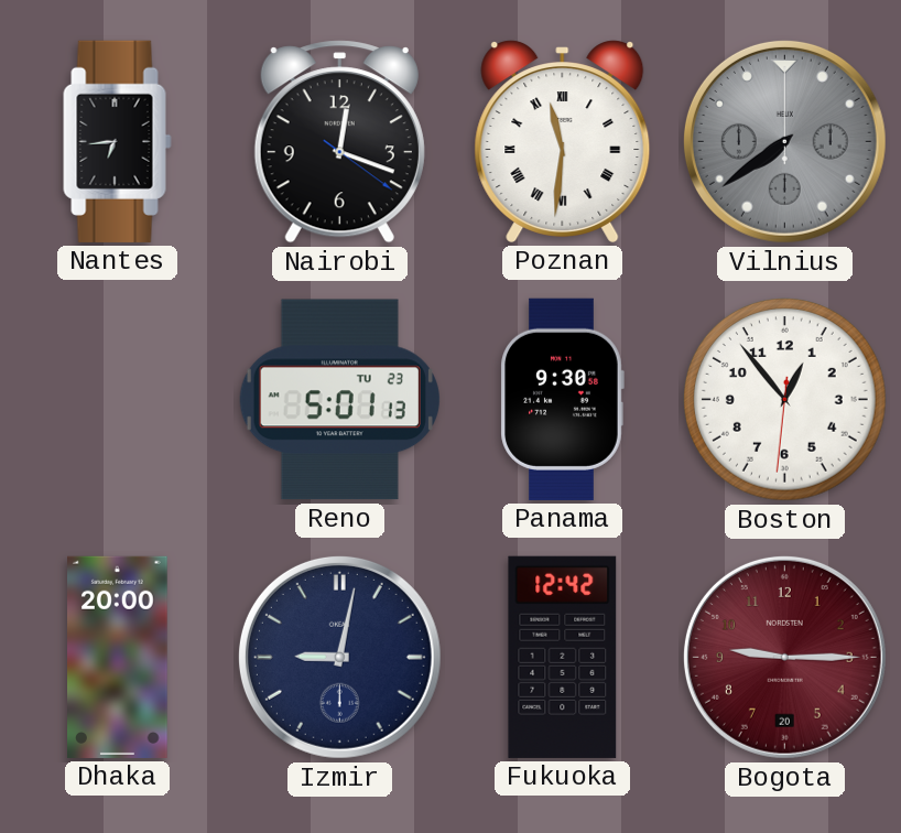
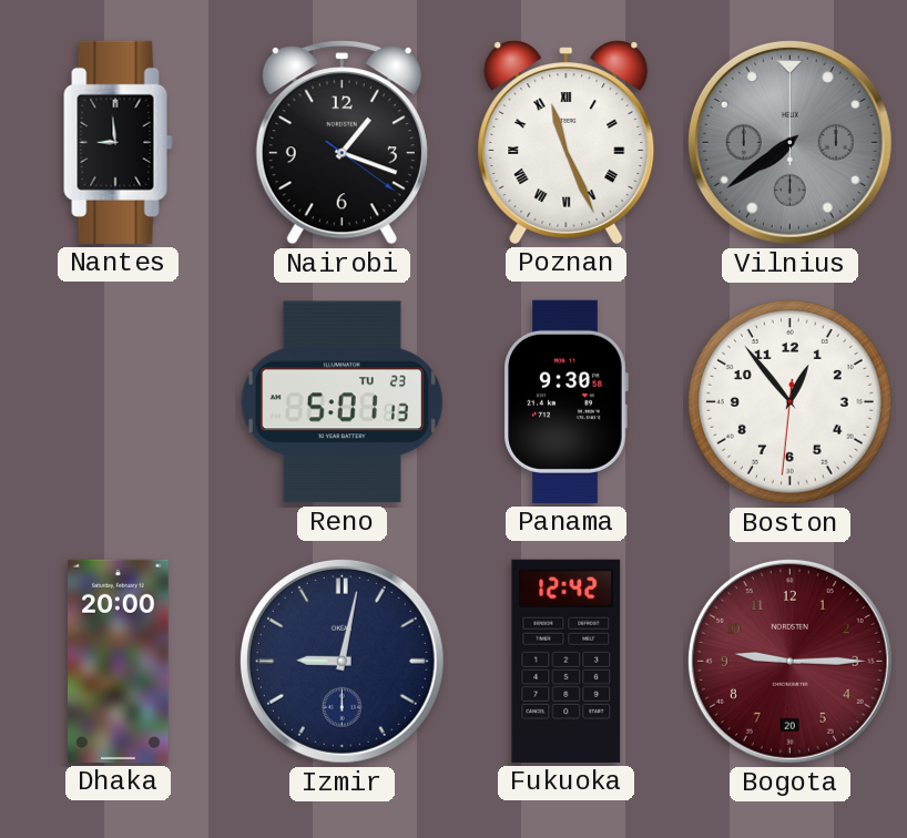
Nantes: 6:44 -> 8:59 (119, 142)
Nairobi: 12:18 -> 1:18 (342, 143)
Poznan: 11:31 -> 11:26 (567, 142)
